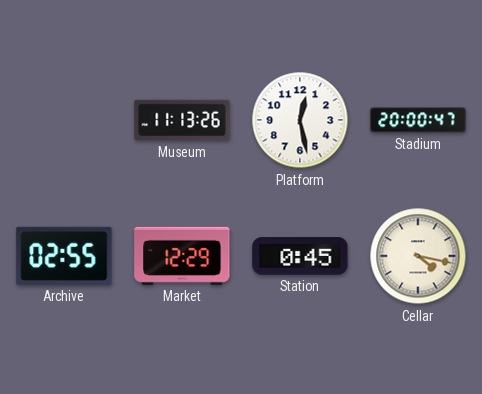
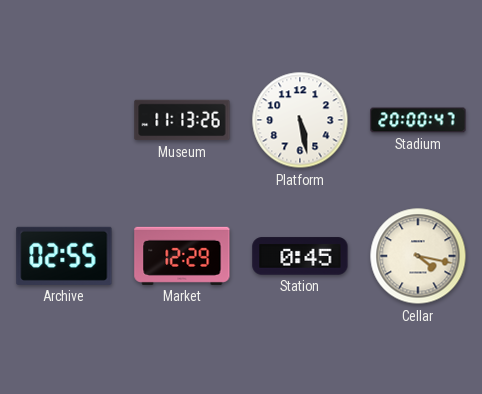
Platform: 12:28 -> 5:28 (300, 120)
